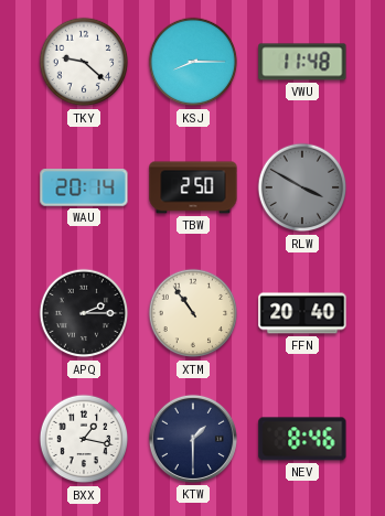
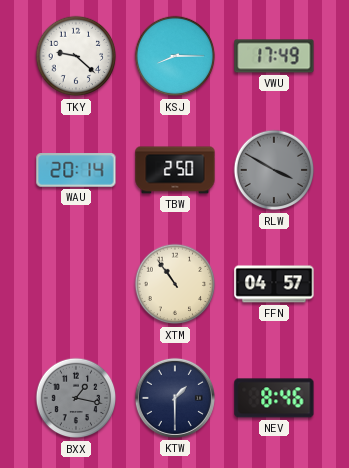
VWU: 11:48 -> 17:49 (274, 56)
APQ: 2:15 -> none (84, 313)
FFN: 20:40 -> 04:57 (274, 284)
BXX dial: white -> grey (76, 398)
